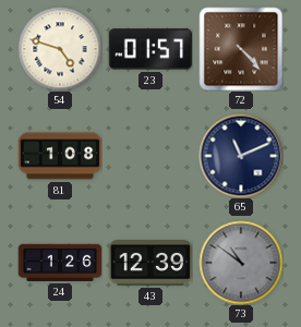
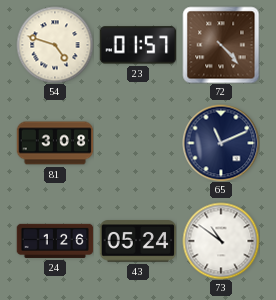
81: 1:08 -> 3:08 (55, 143)
43: 12:39 -> 05:24 (138, 241)
73 dial: grey -> white (221, 241)
